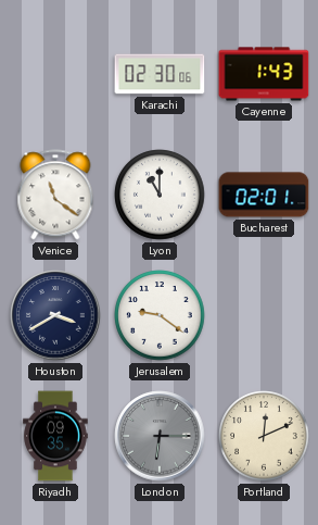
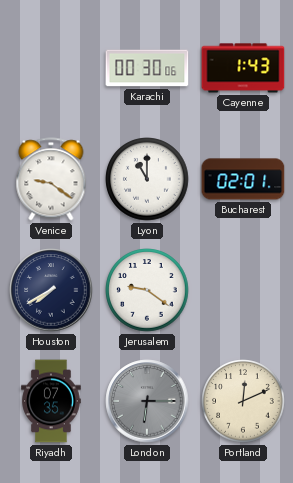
Karachi: 02:30 -> 00:30 (147, 68)
Venice: 11:21 -> 9:21 (51, 179)
Houston: 3:40 -> 7:40 (51, 290)
Riyadh: 09:35 -> 07:35 (51, 401)
